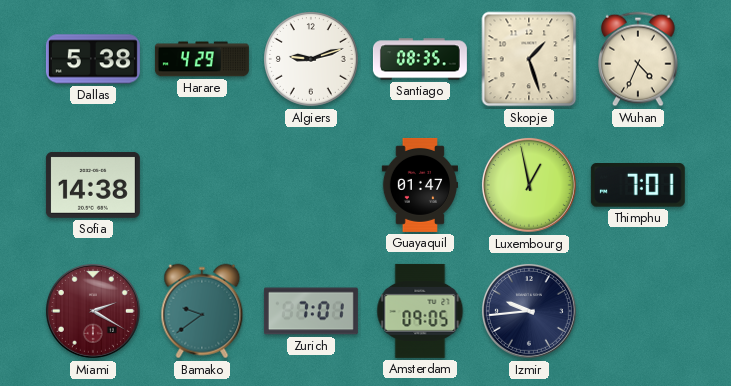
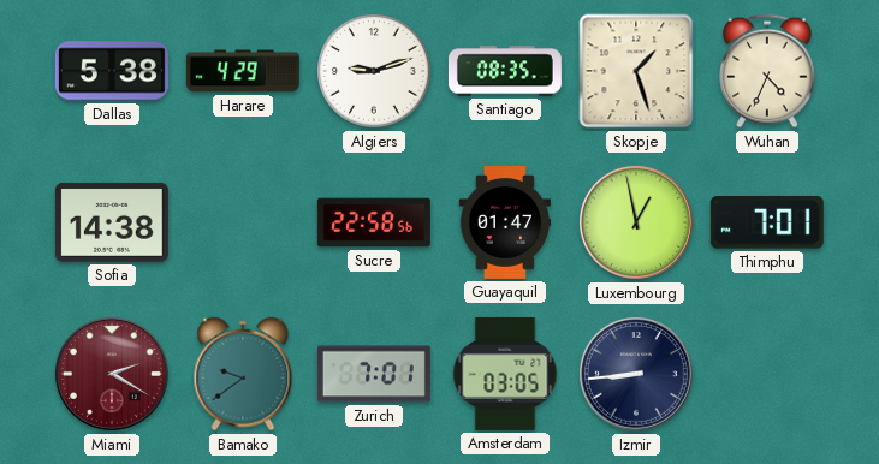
Sucre: none -> 22:58 (374, 222)
Amsterdam: 09:05 -> 03:05 (505, 374)
Izmir: 9:44 -> 8:44 (636, 374)
